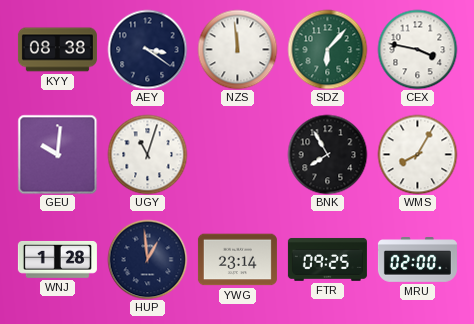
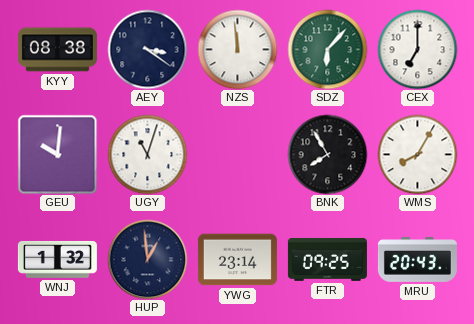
CEX: 3:47 -> 7:00 (417, 49)
WNJ: 1:28 -> 1:32 (57, 259)
MRU: 02:00 -> 20:43 (417, 260)
